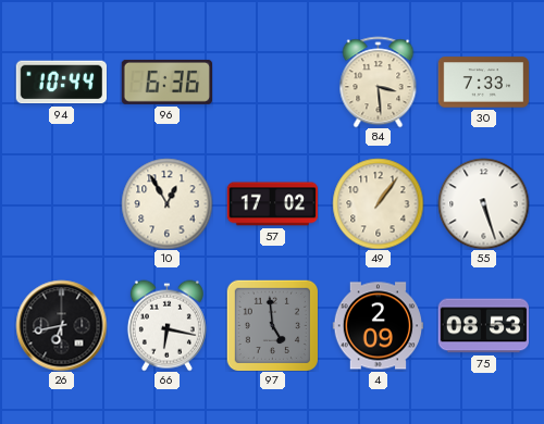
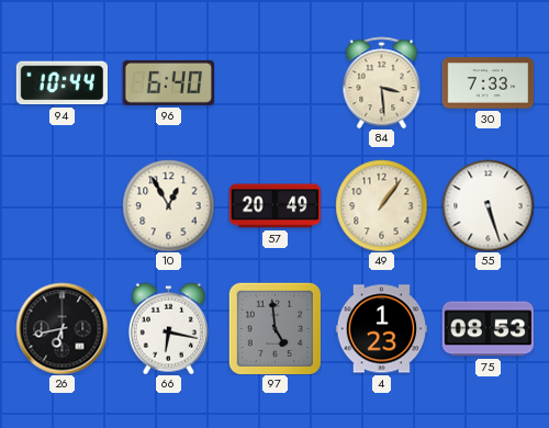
96: 6:36 -> 6:40 (168, 82)
57: 17:02 -> 20:49 (274, 206)
4: 2:09 -> 1:23 (381, 329)
